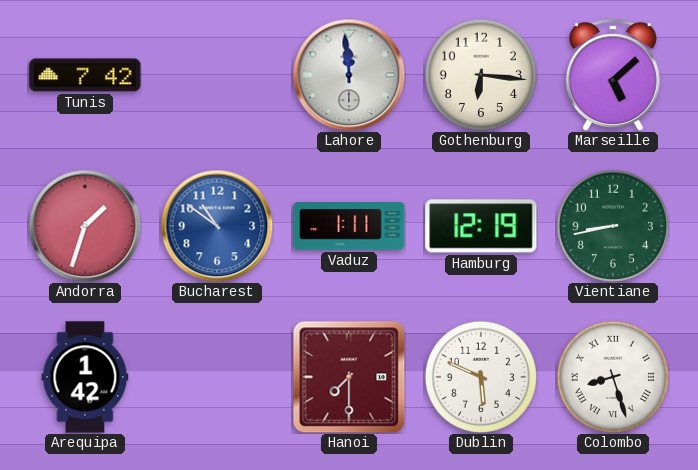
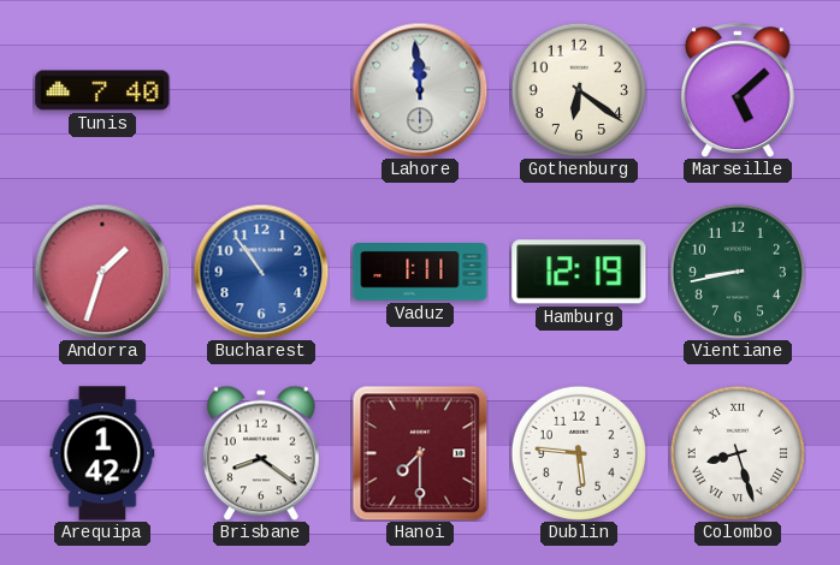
Tunis: 7:42 -> 7:40 (102, 90)
Gothenburg: 6:16 -> 6:21 (579, 90)
Bucharest: 10:51 -> 10:54 (261, 272)
Brisbane: none -> 8:21 (261, 453)
Dublin: 5:49 -> 5:46 (579, 453)
